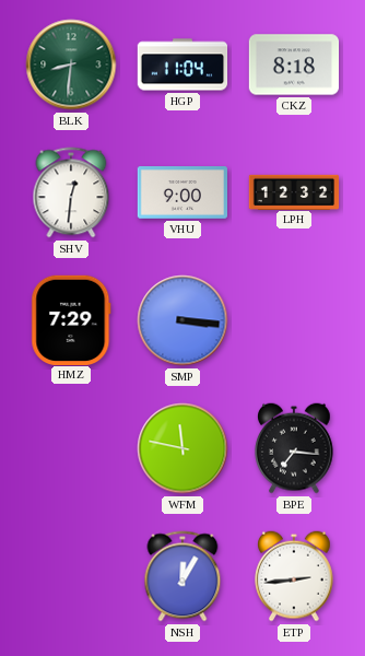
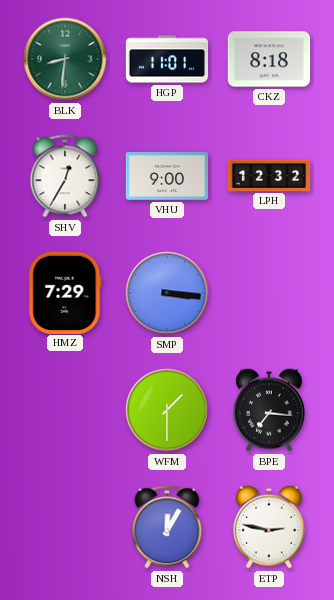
HGP: 11:04 -> 11:01 (167, 59)
SHV: 12:31 -> 12:35 (65, 176)
WFM: 11:47 -> 1:30 (167, 410)
ETP: 2:44 -> 2:47 (270, 527)
